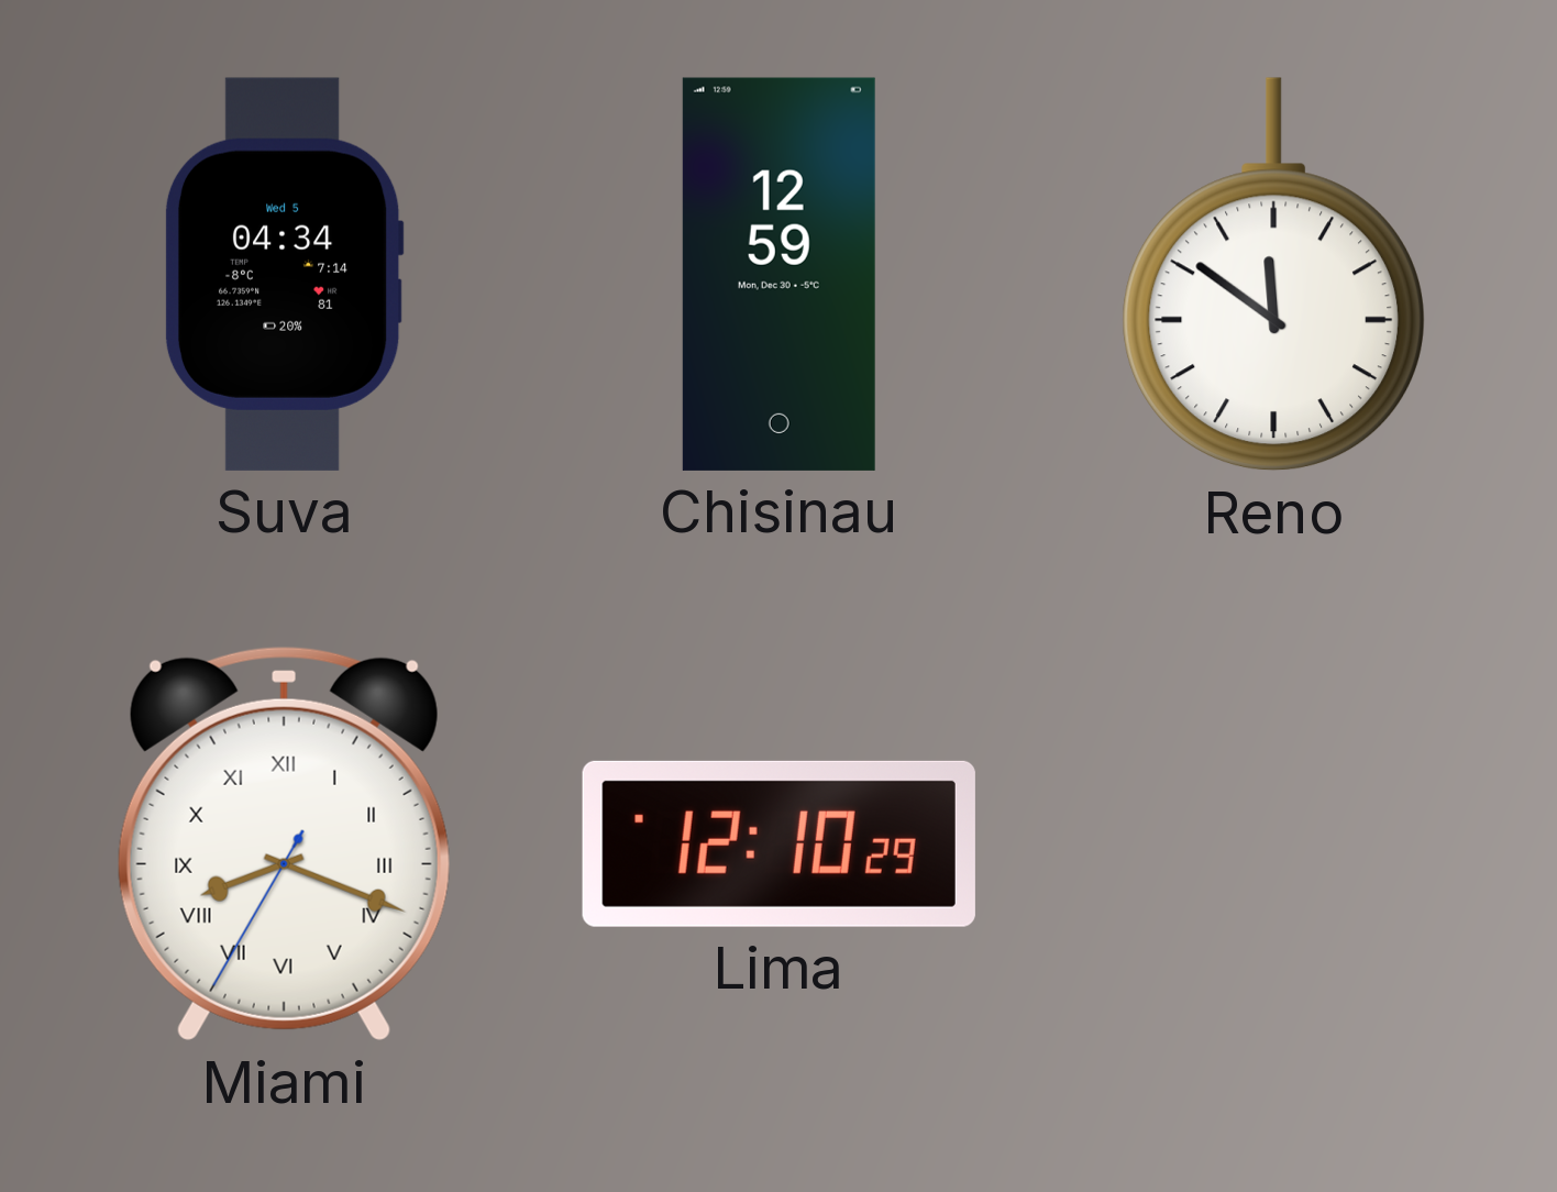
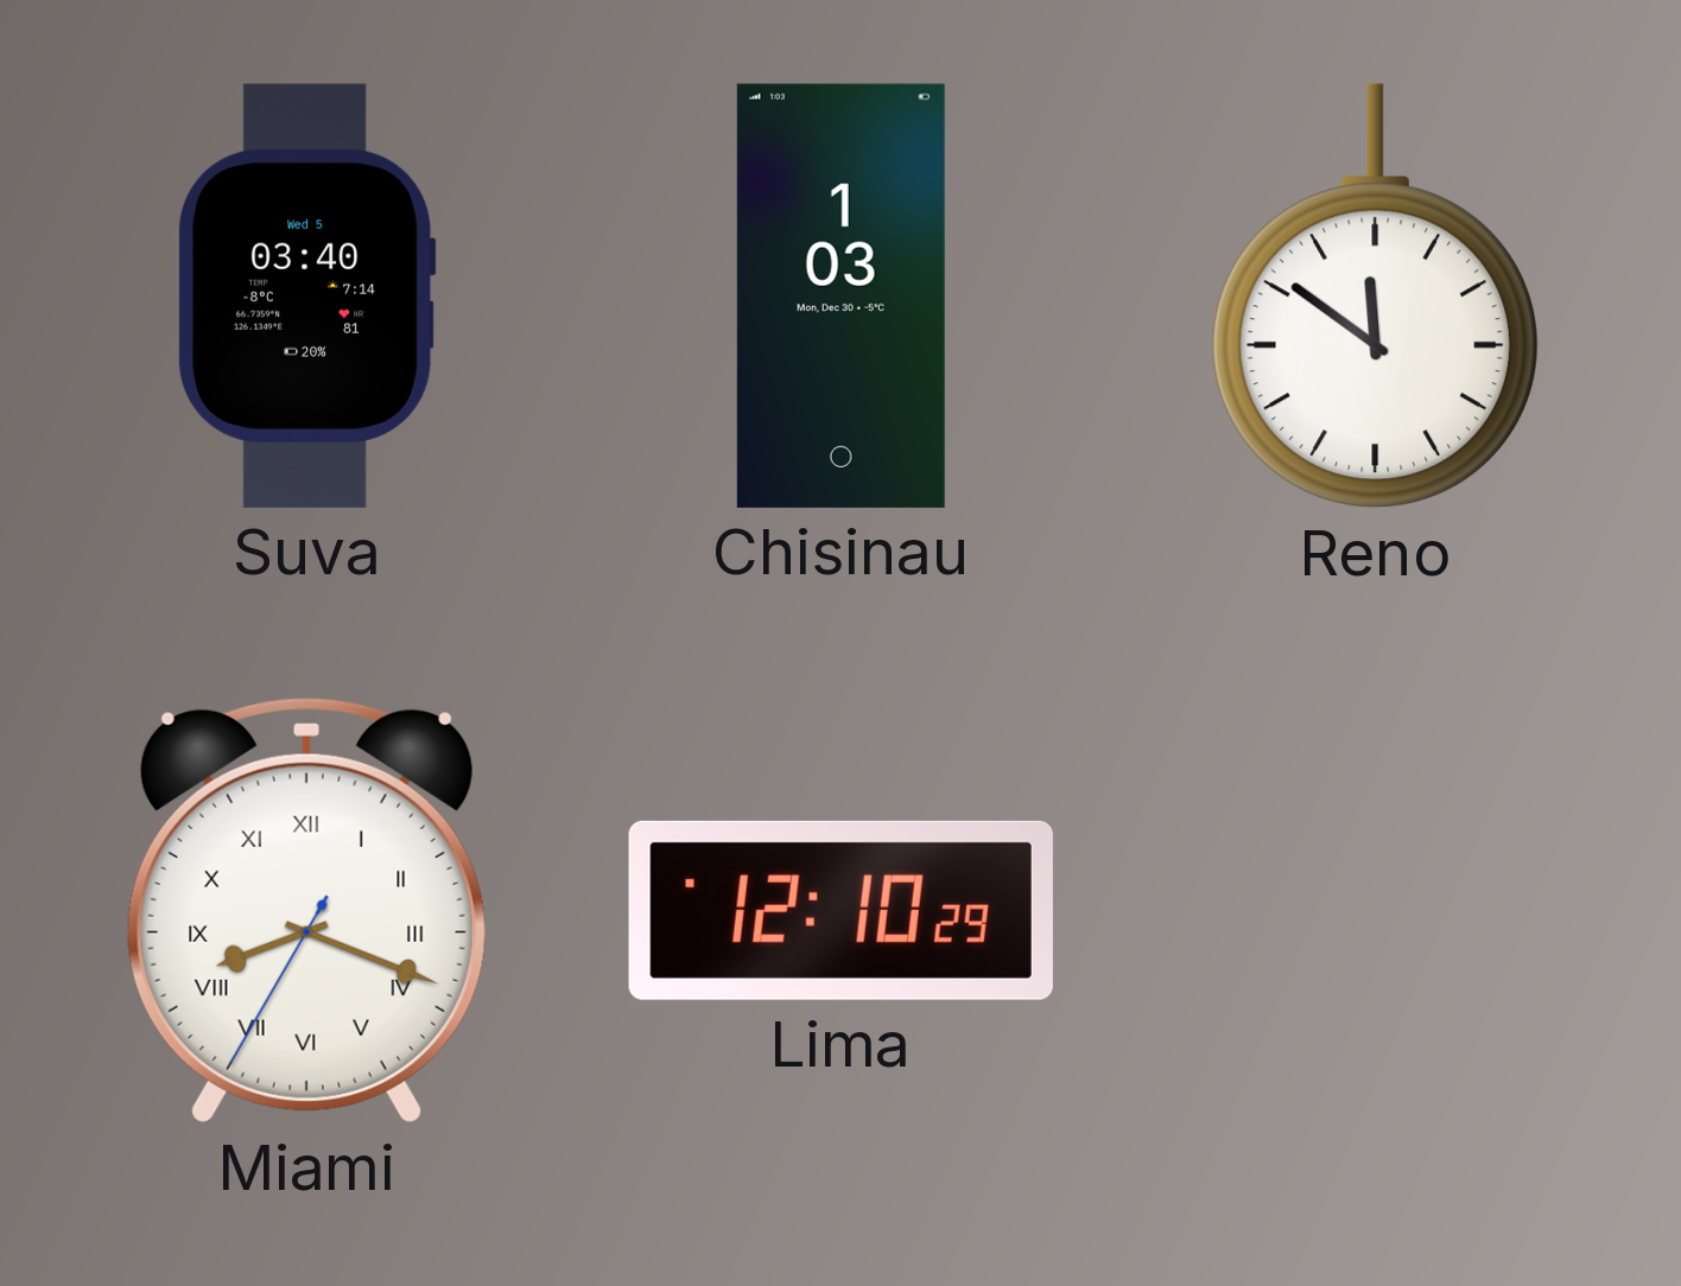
Suva: 04:34 -> 03:40 (306, 295)
Chisinau: 12:59 -> 1:03 (840, 295)
